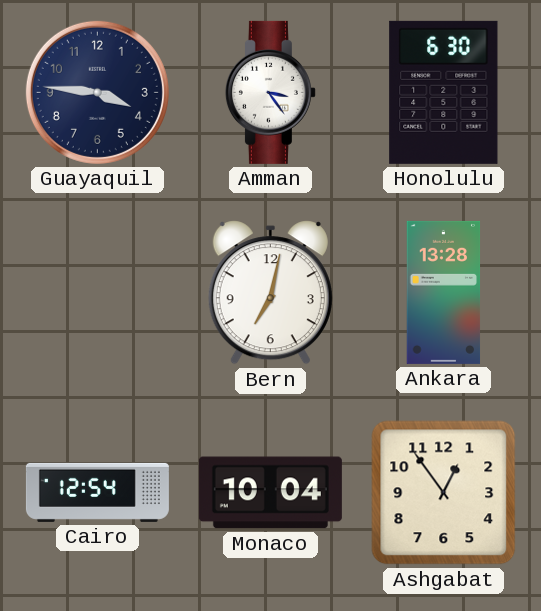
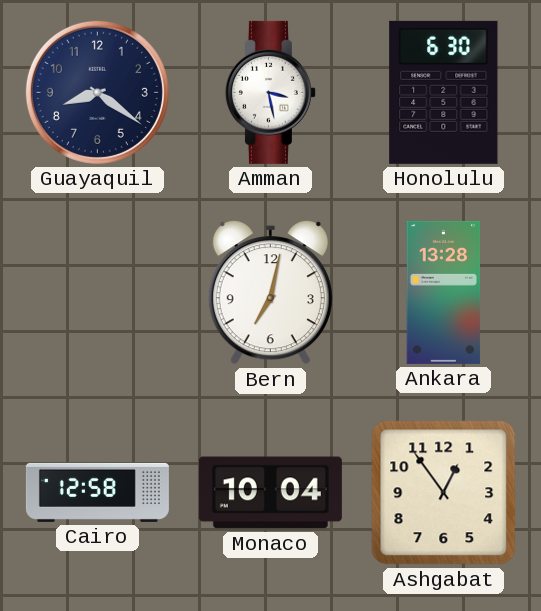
Guayaquil: 3:46 -> 8:21 (97, 92)
Amman: 3:24 -> 3:28 (270, 92)
Cairo: 12:54 -> 12:58 (97, 492)
